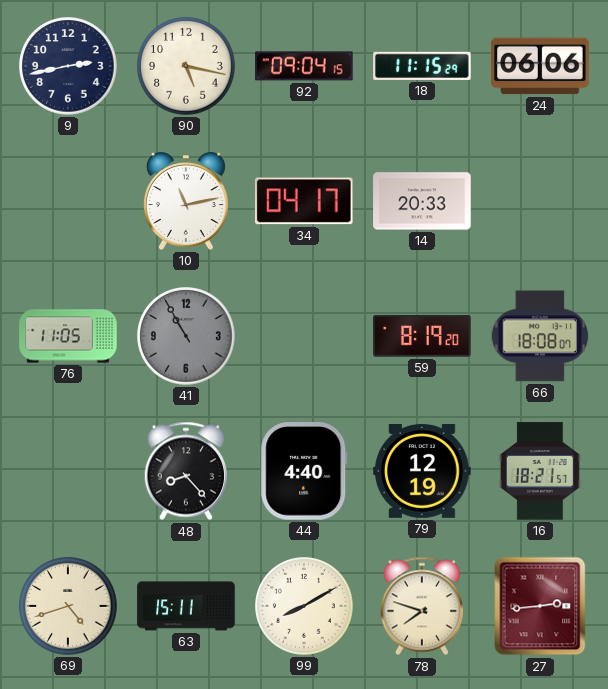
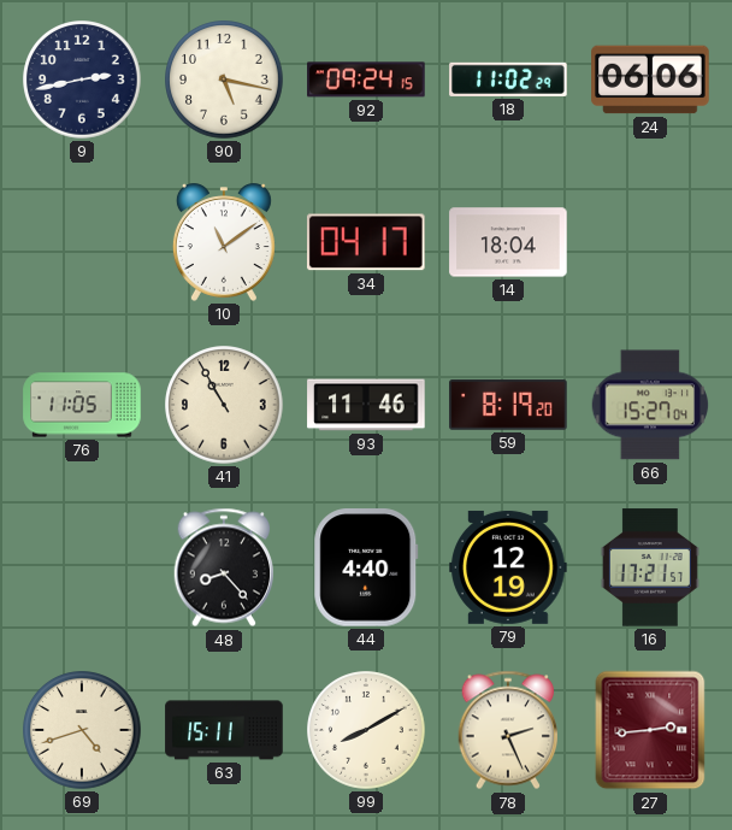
92: 09:04 -> 09:24 (366, 80)
18: 11:15 -> 11:02 (508, 80)
10: 11:13 -> 11:09 (224, 242)
14: 20:33 -> 18:04 (508, 242)
41 dial: grey -> cream (224, 405)
93: none -> 11:46 (366, 405)
66: 18:08 -> 15:27 (650, 405)
16: 18:21 -> 17:21 (650, 567)
78: 7:48 -> 2:26 (507, 730)
